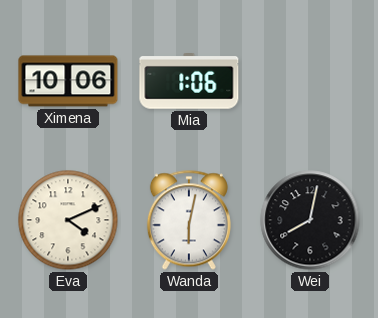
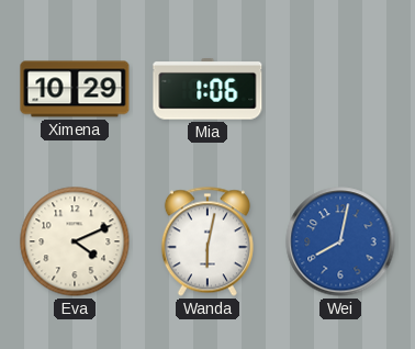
Ximena: 10:06 -> 10:29 (75, 89)
Wei dial: black -> blue (340, 241)
